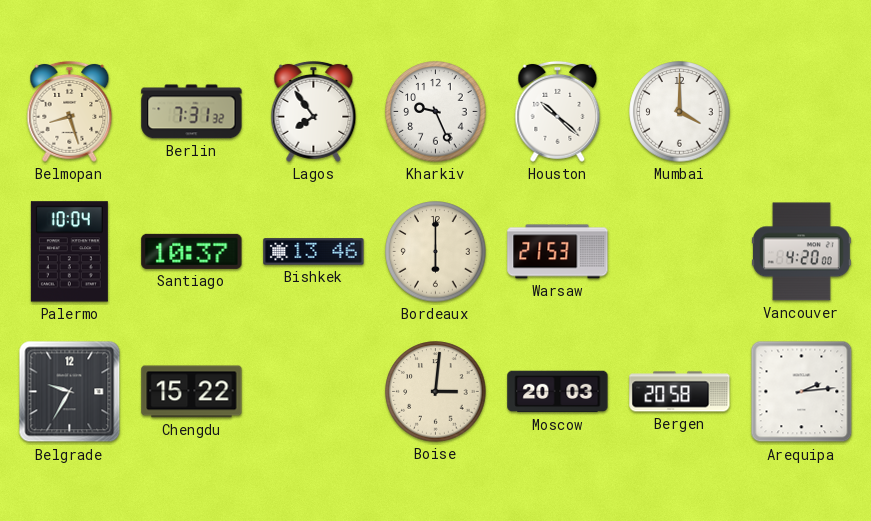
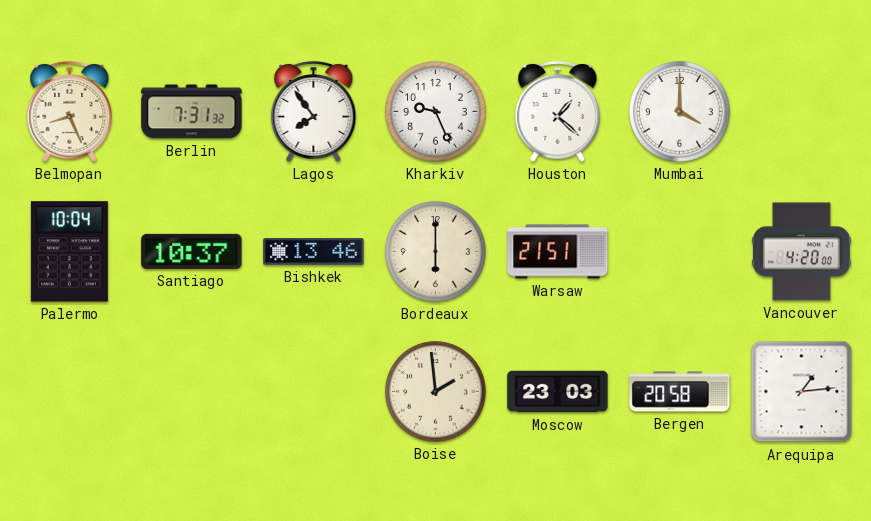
Belmopan: 8:27 -> 8:26 (70, 111)
Houston: 10:22 -> 1:22 (558, 111)
Warsaw: 21:53 -> 21:51 (558, 252)
Belgrade: 9:35 -> none (70, 392)
Chengdu: 15:22 -> none (192, 392)
Boise: 3:01 -> 1:59 (436, 392)
Moscow: 20:03 -> 23:03 (558, 392)
Arequipa: 2:14 -> 1:14 (802, 392)
